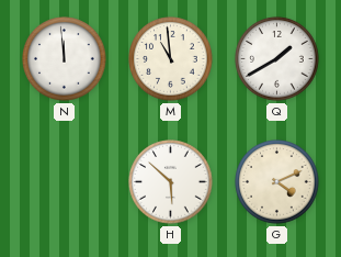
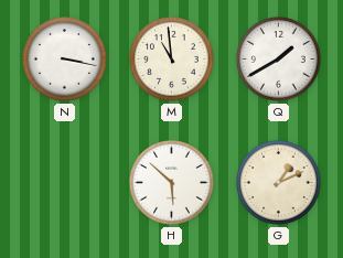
N: 11:59 -> 3:17 (65, 60)
G: 4:11 -> 1:11 (279, 183)
